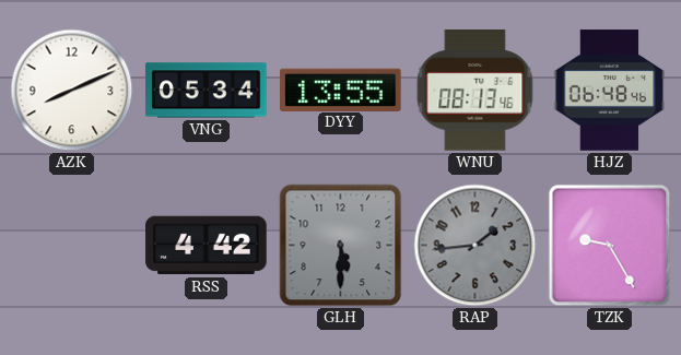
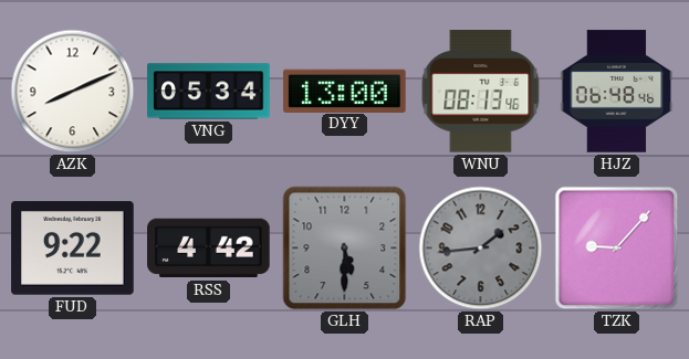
DYY: 13:55 -> 13:00 (345, 91)
FUD: none -> 9:22 (73, 249)
TZK: 9:25 -> 9:07 (617, 249)
